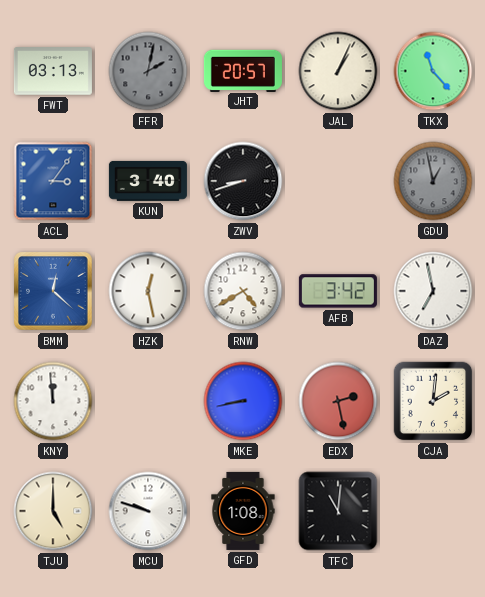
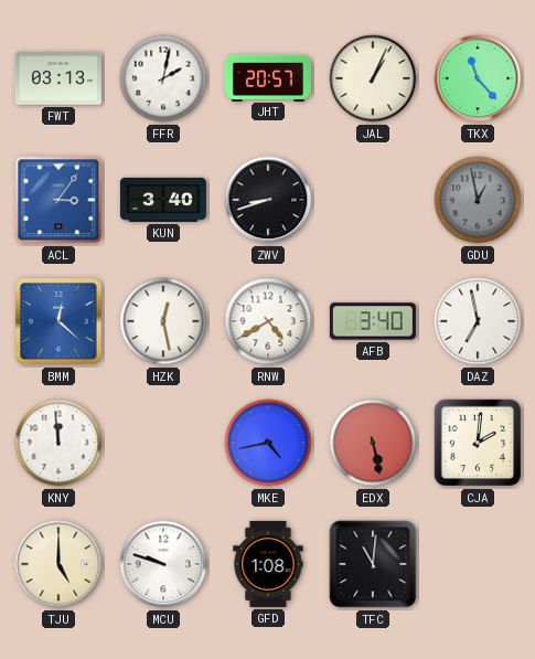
FFR dial: grey -> white (163, 78)
AFB: 3:42 -> 3:40 (373, 321)
MKE: 8:43 -> 4:43 (268, 443)
EDX: 2:28 -> 5:28 (373, 443)
